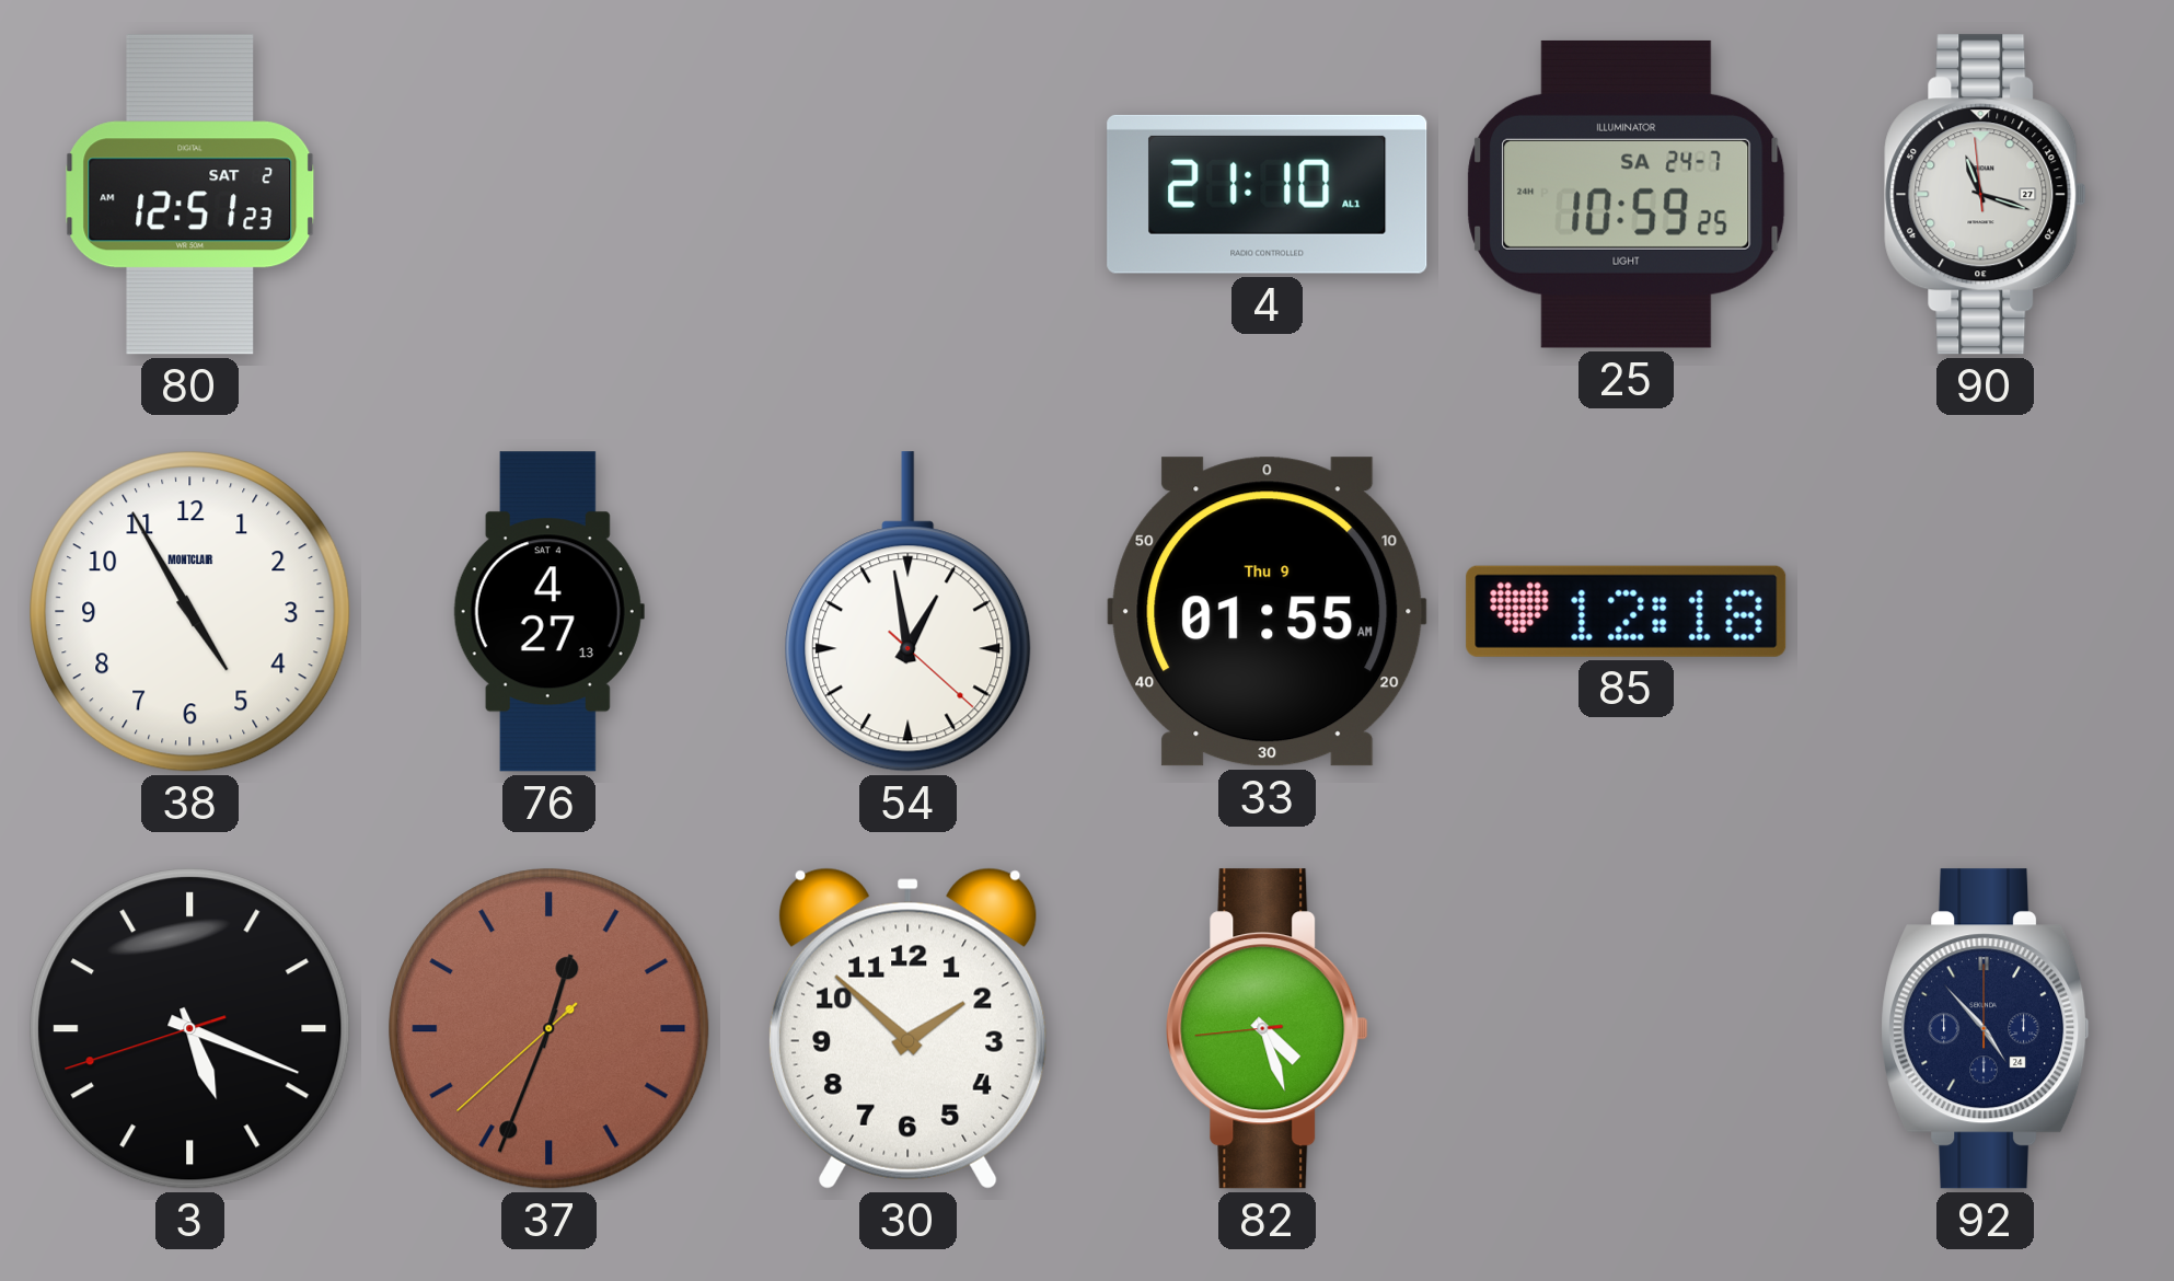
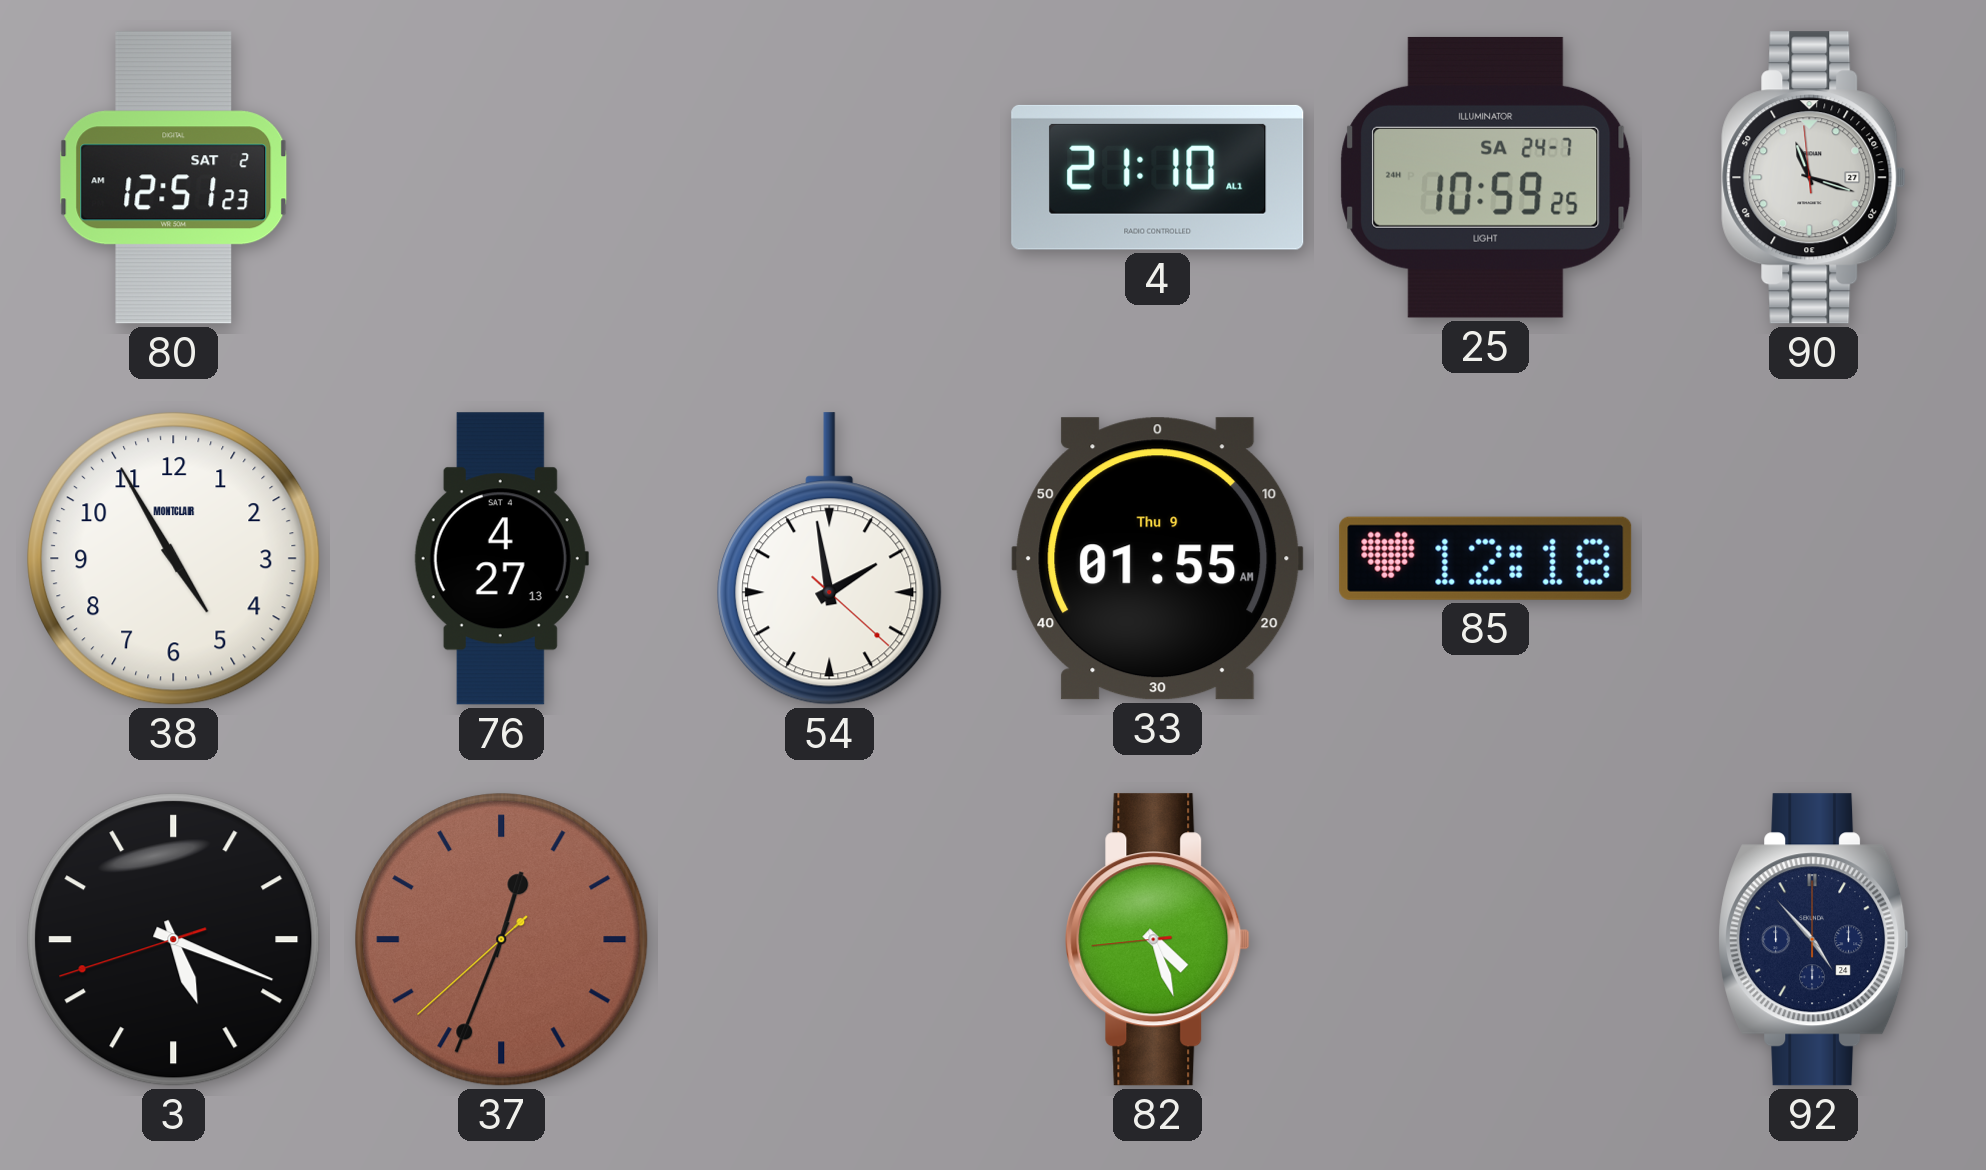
54: 12:58 -> 1:58 (830, 559)
30: 1:52 -> none (907, 1028)
